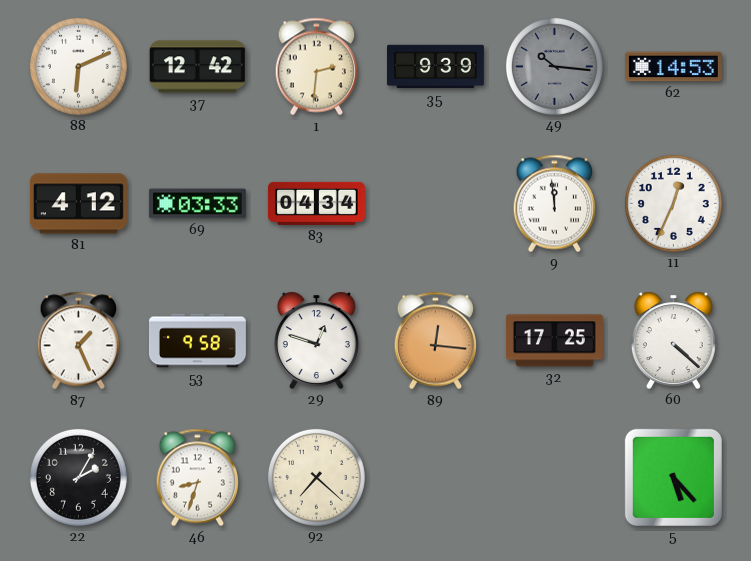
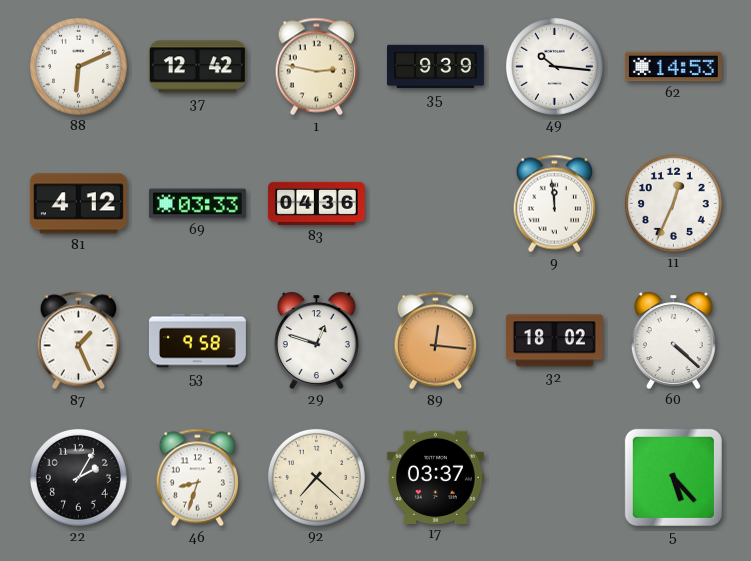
1: 2:31 -> 2:47 (316, 67)
49 dial: grey -> white (554, 66)
83: 04:34 -> 04:36 (316, 203)
32: 17:25 -> 18:02 (554, 341)
17: none -> 03:37 (435, 477)
